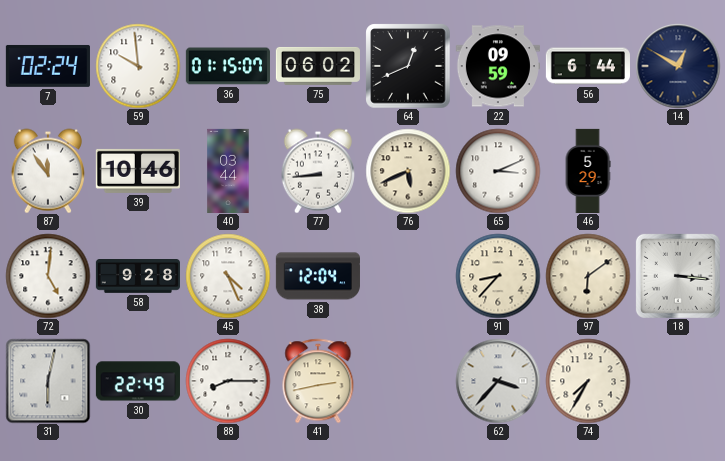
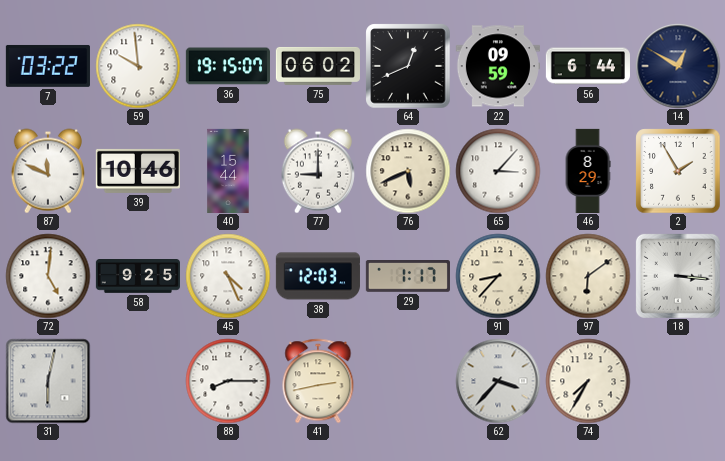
7: 02:24 -> 03:22 (48, 66)
36: 01:15 -> 19:15 (228, 66)
87: 11:54 -> 11:49 (48, 171)
40: 03:44 -> 15:44 (228, 170)
77: 8:44 -> 9:00 (318, 171)
65: 3:11 -> 3:07 (498, 171)
46: 5:29 -> 8:29 (588, 170)
2: none -> 1:55 (678, 171)
58: 9:28 -> 9:25 (138, 277)
38: 12:04 -> 12:03 (318, 276)
29: none -> 1:17 (408, 276)
30: 22:49 -> none (138, 381)
